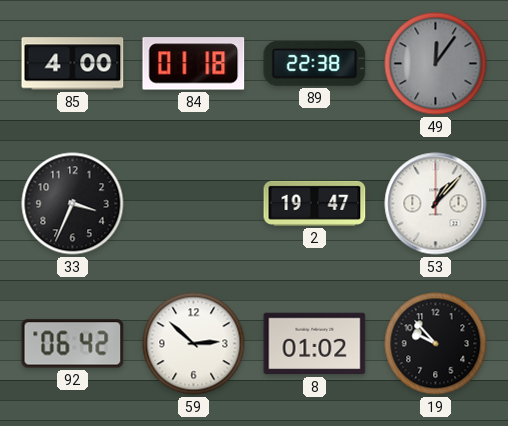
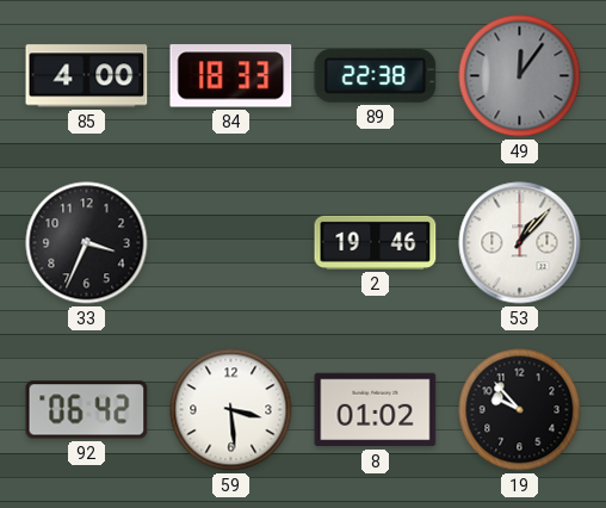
84: 01:18 -> 18:33 (231, 76)
2: 19:47 -> 19:46 (376, 242)
59: 2:52 -> 3:29 (231, 410)
